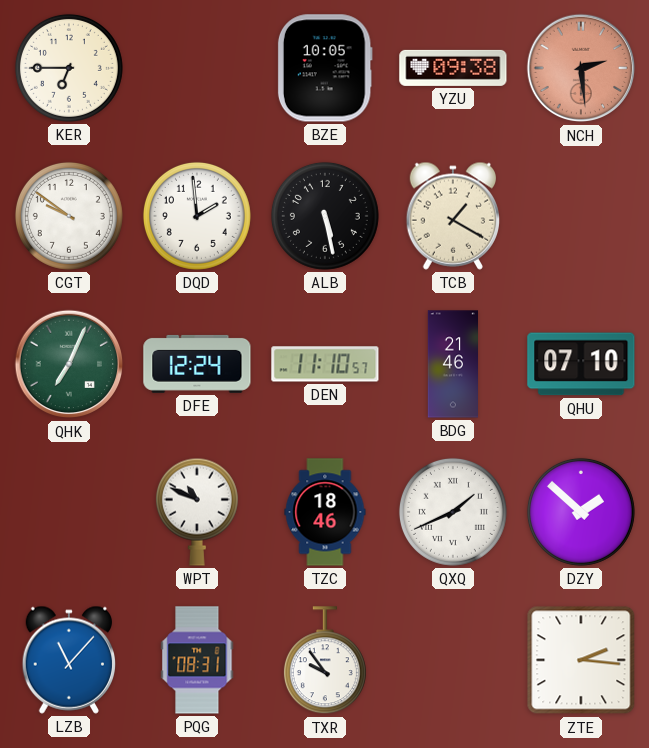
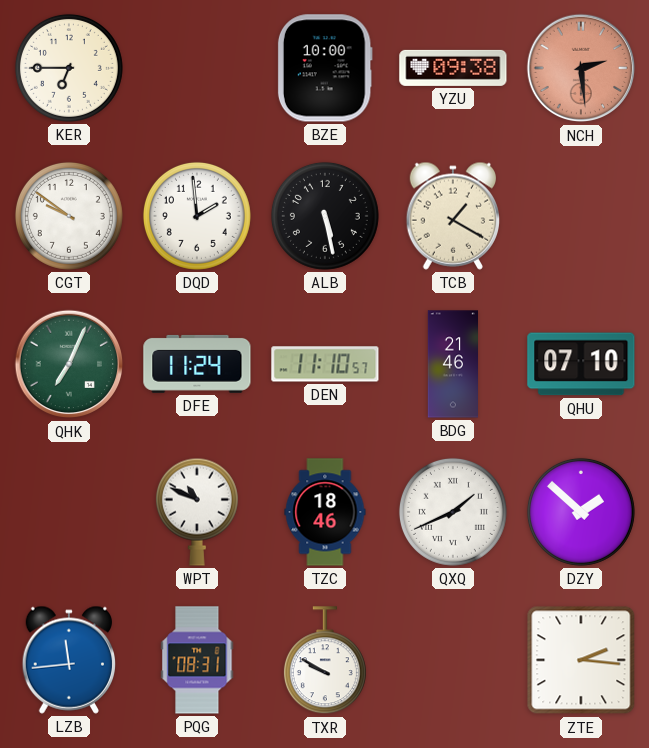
BZE: 10:05 -> 10:00 (325, 68)
DFE: 12:24 -> 11:24 (197, 364)
LZB: 11:07 -> 11:44 (68, 660)
TXR: 9:54 -> 9:50 (325, 661)
